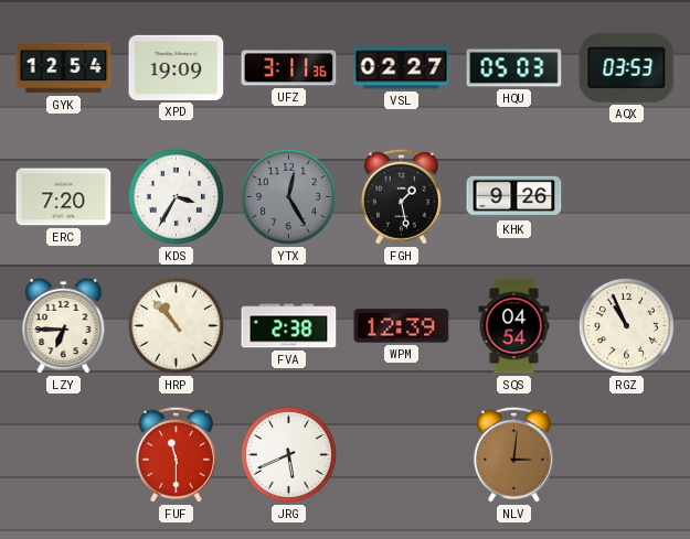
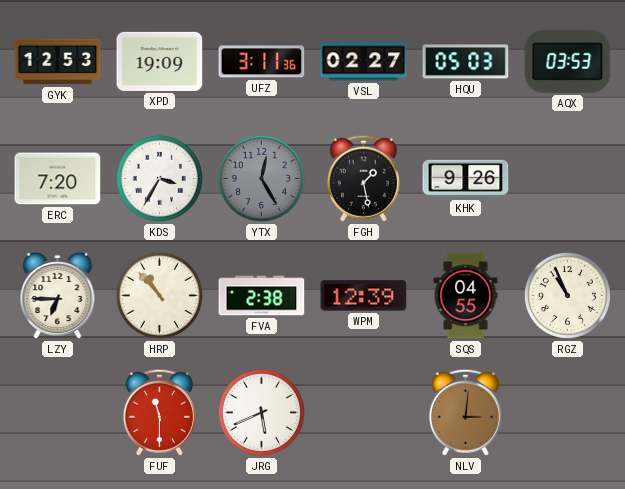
GYK: 12:54 -> 12:53 (58, 62)
SQS: 04:54 -> 04:55 (466, 296)
